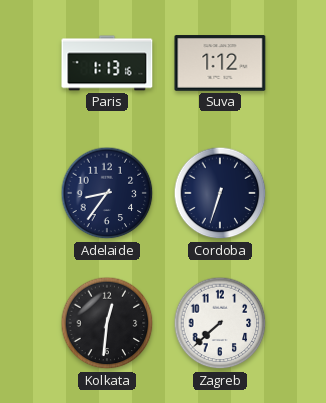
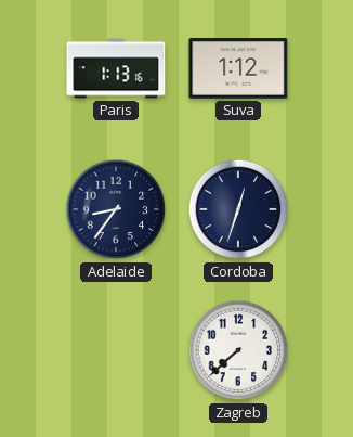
Cordoba: 6:33 -> 12:33 (238, 209)
Kolkata: 12:31 -> none (107, 323)
